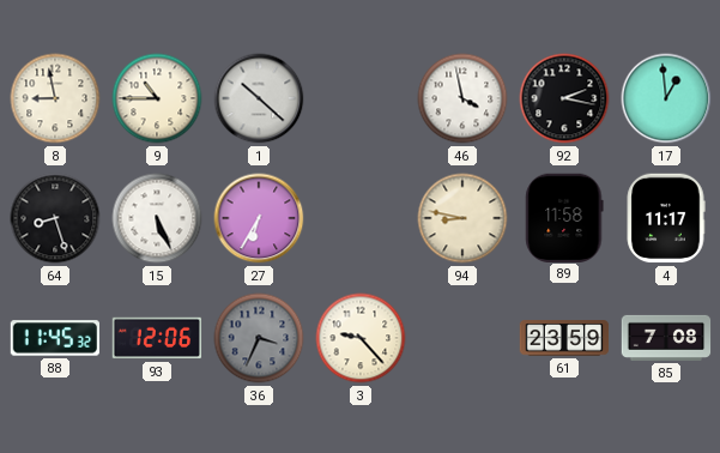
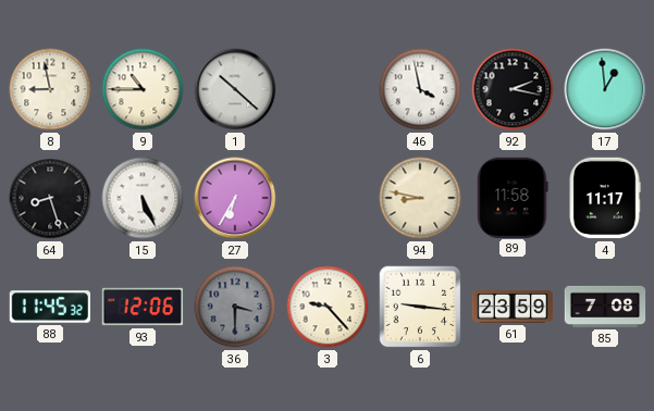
36: 3:34 -> 3:30 (235, 307)
6: none -> 9:16 (420, 307)
